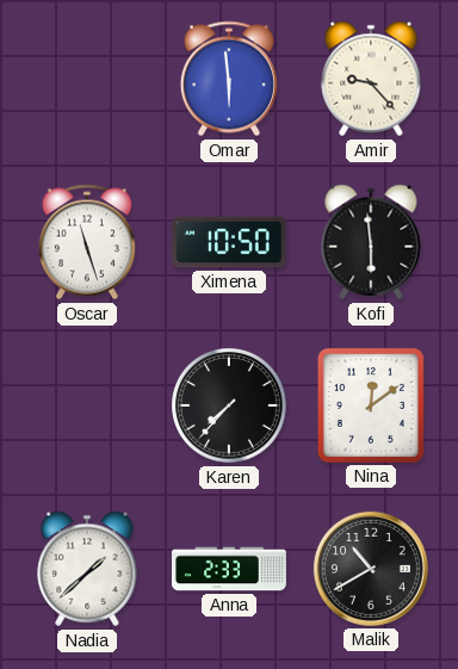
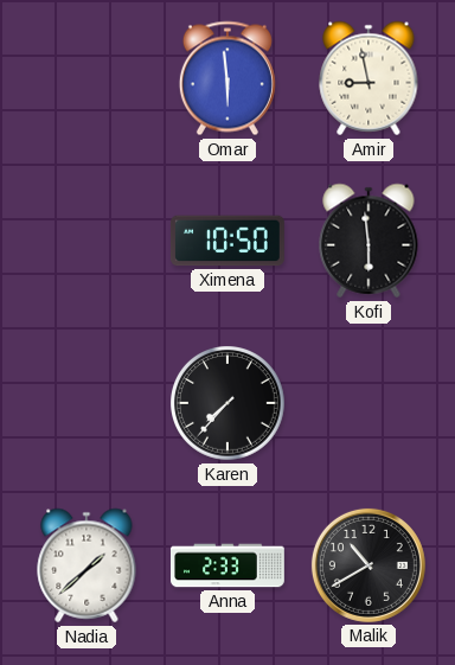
Amir: 9:23 -> 8:58 (369, 78)
Oscar: 11:27 -> none (87, 242)
Nina: 12:09 -> none (371, 405)
